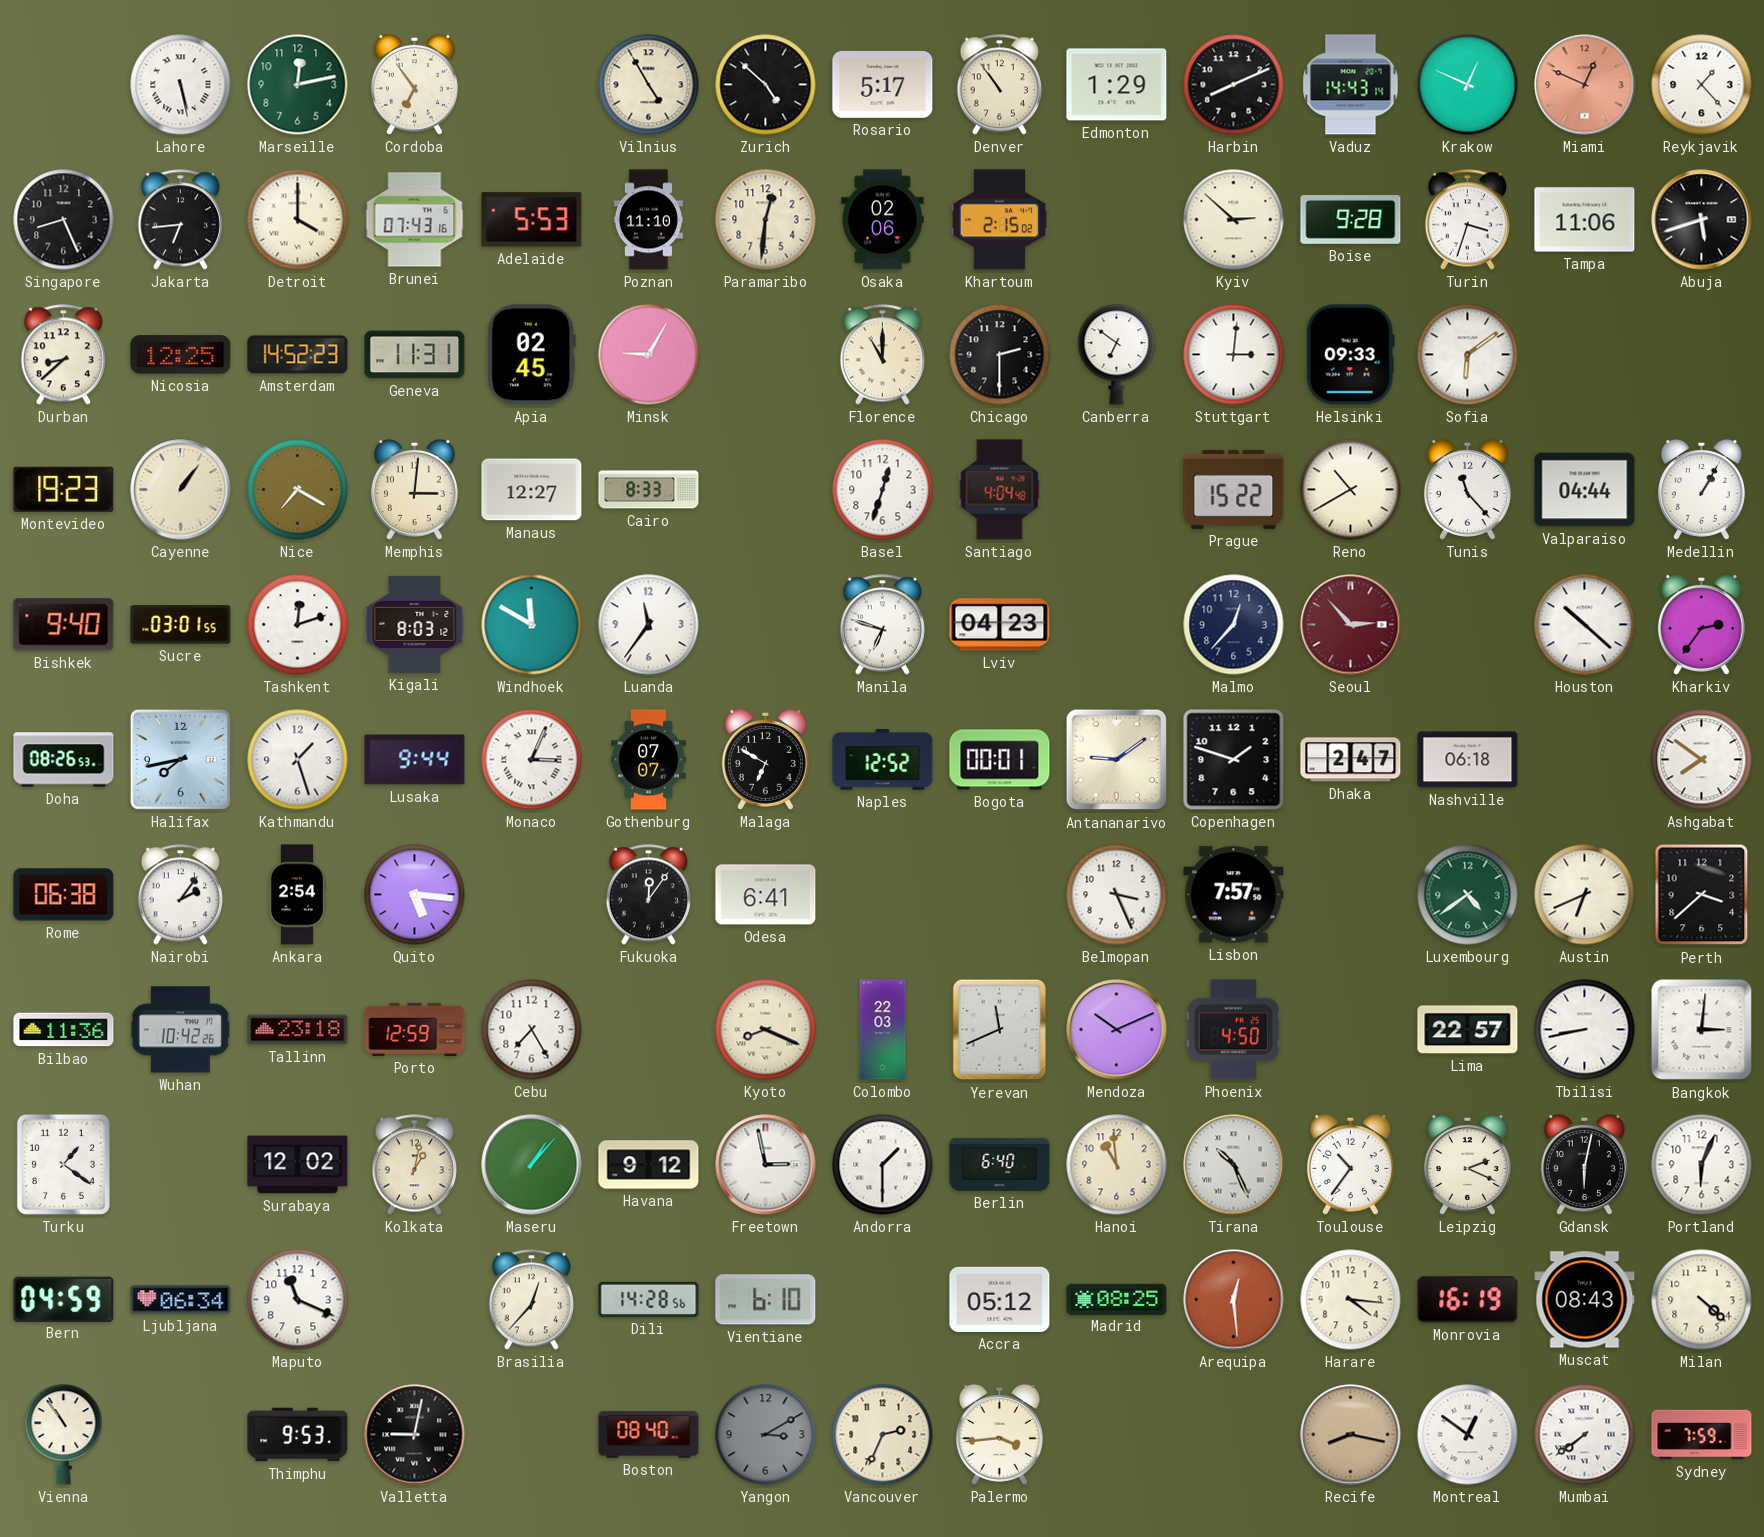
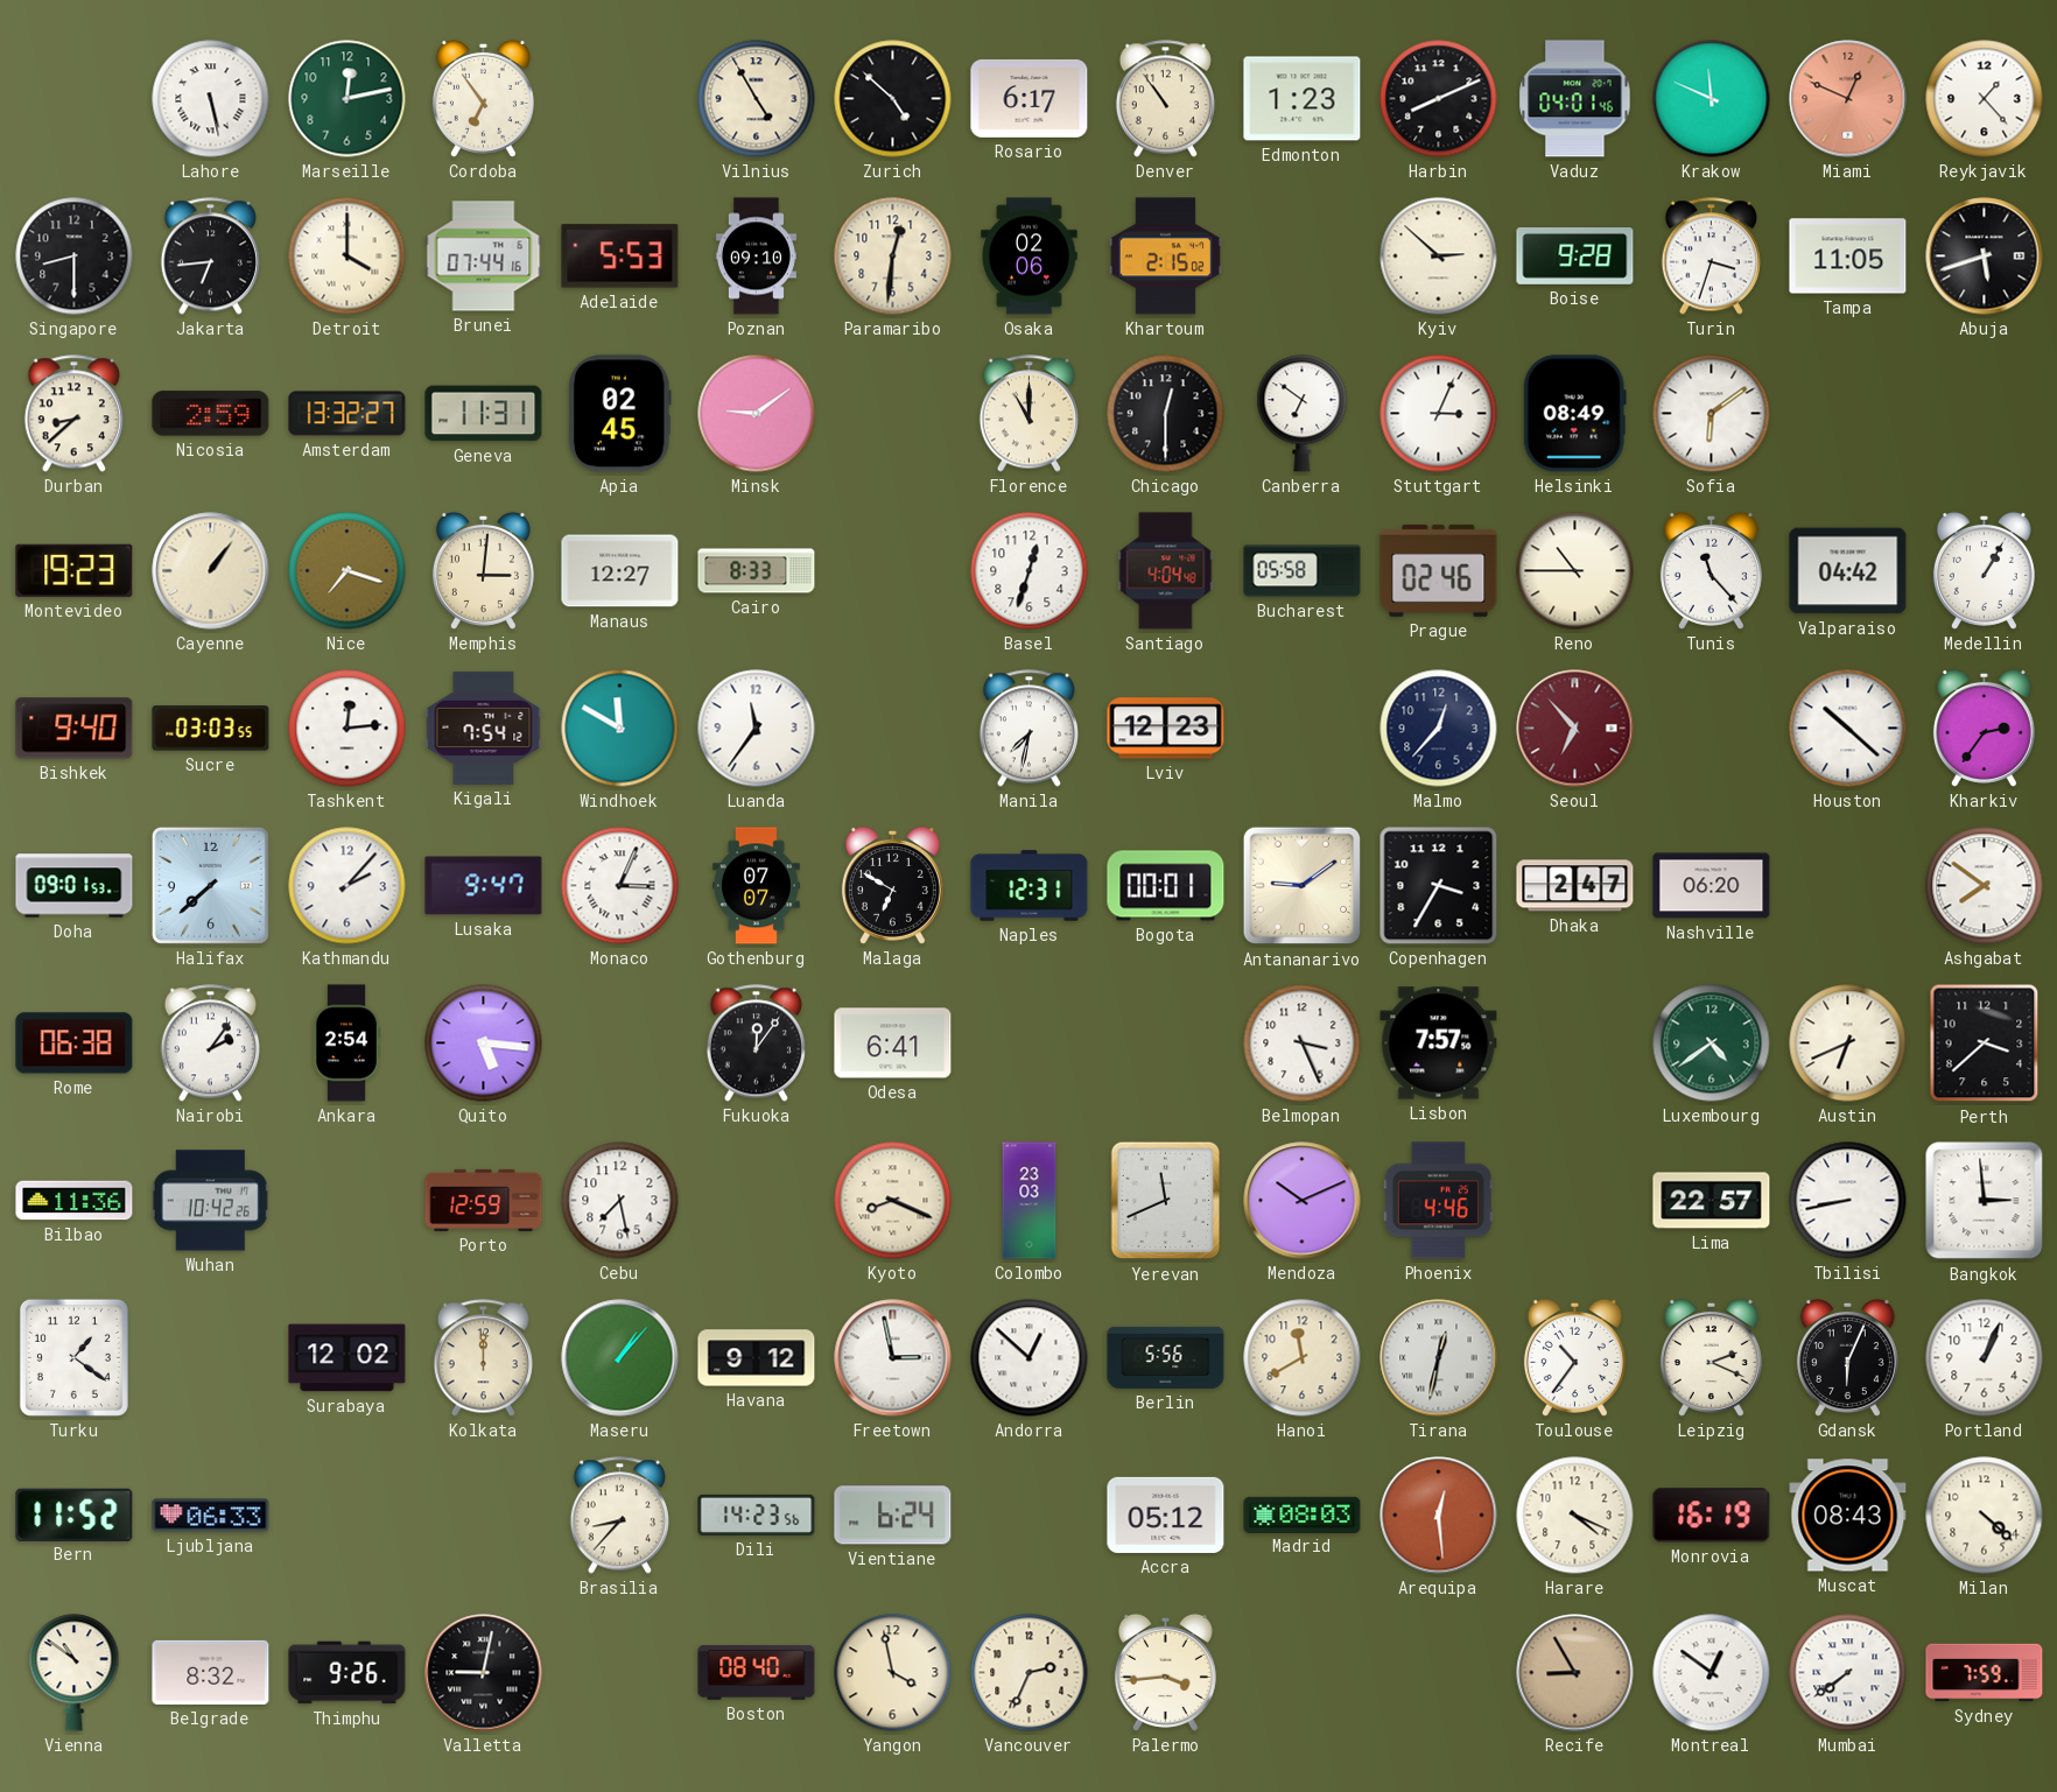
Rosario: 5:17 -> 6:17 (1030, 98)
Edmonton: 1:29 -> 1:23 (1303, 99)
Vaduz: 14:43 -> 04:01 (1575, 99)
Krakow: 12:49 -> 11:49 (1712, 99)
Singapore: 8:26 -> 8:30 (75, 256)
Brunei: 07:43 -> 07:44 (484, 256)
Poznan: 11:10 -> 09:10 (756, 256)
Tampa: 11:06 -> 11:05 (1848, 256)
Nicosia: 12:25 -> 2:59 (211, 414)
Amsterdam: 14:52 -> 13:32 (347, 414)
Minsk: 9:05 -> 9:09 (757, 414)
Chicago: 2:30 -> 12:30 (1166, 414)
Stuttgart: 3:01 -> 3:04 (1439, 414)
Helsinki: 09:33 -> 08:49 (1574, 414)
Nice: 7:20 -> 7:18 (347, 571)
Bucharest: none -> 05:58 (1303, 571)
Prague: 15:22 -> 02:46 (1439, 570)
Reno: 10:40 -> 10:45 (1575, 571)
Valparaiso: 04:44 -> 04:42 (1848, 571)
Sucre: 03:01 -> 03:03 (211, 729)
Tashkent: 12:12 -> 12:14 (347, 729)
Kigali: 8:03 -> 7:54 (484, 728)
Manila: 6:48 -> 7:32 (1028, 729)
Lviv: 04:23 -> 12:23 (1166, 729)
Seoul: 2:53 -> 6:53 (1575, 729)
Doha: 08:26 -> 09:01 (75, 886)
Halifax: 7:43 -> 7:38 (210, 885)
Kathmandu: 1:27 -> 2:07 (347, 886)
Lusaka: 9:44 -> 9:47 (484, 886)
Naples: 12:52 -> 12:31 (1030, 886)
Copenhagen: 1:48 -> 3:35 (1439, 886)
Nashville: 06:18 -> 06:20 (1712, 886)
Tallinn: 23:18 -> none (298, 1030)
Cebu: 7:25 -> 7:28 (620, 1201)
Colombo: 22:03 -> 23:03 (1030, 1201)
Phoenix: 4:50 -> 4:46 (1438, 1201)
Bangkok: 3:01 -> 2:59 (1985, 1201)
Kolkata: 1:02 -> 12:00 (483, 1358)
Andorra: 1:30 -> 12:52 (1030, 1358)
Berlin: 6:40 -> 5:56 (1166, 1357)
Hanoi: 10:59 -> 11:40 (1303, 1358)
Tirana: 10:26 -> 12:32 (1439, 1358)
Gdansk: 6:02 -> 6:04 (1847, 1357)
Portland: 6:04 -> 1:04 (1985, 1358)
Bern: 04:59 -> 11:52 (75, 1515)
Ljubljana: 06:34 -> 06:33 (211, 1516)
Maputo: 11:19 -> none (298, 1300)
Brasilia: 12:37 -> 8:37 (619, 1516)
Dili: 14:28 -> 14:23 (757, 1515)
Vientiane: 6:10 -> 6:24 (893, 1516)
Madrid: 08:25 -> 08:03 (1303, 1515)
Harare: 4:16 -> 4:19 (1575, 1516)
Vienna: 10:54 -> 10:51 (75, 1673)
Belgrade: none -> 8:32 (211, 1672)
Thimphu: 9:53 -> 9:26 (347, 1673)
Yangon: 3:10 -> 3:58 (893, 1673)
Yangon dial: grey -> cream (893, 1673)
Recife: 8:17 -> 8:55 (1575, 1673)
